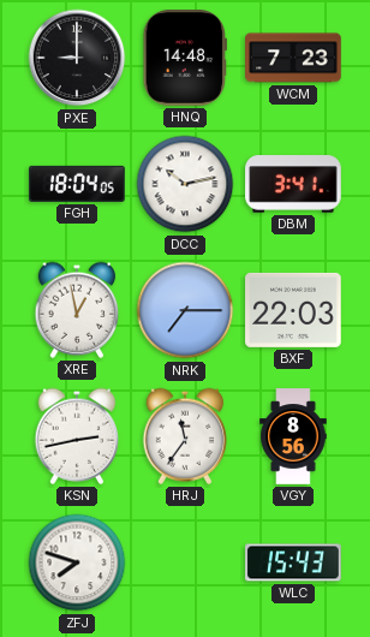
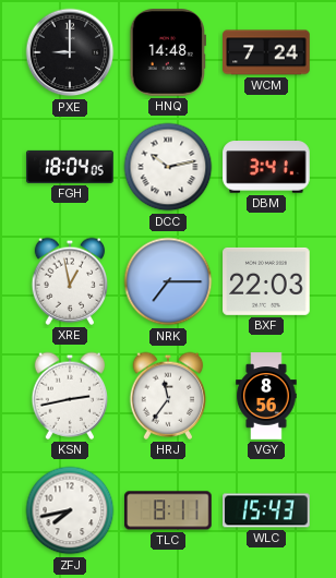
WCM: 7:23 -> 7:24 (266, 52)
ZFJ: 7:48 -> 7:43 (70, 510)
TLC: none -> 8:11 (169, 510)
